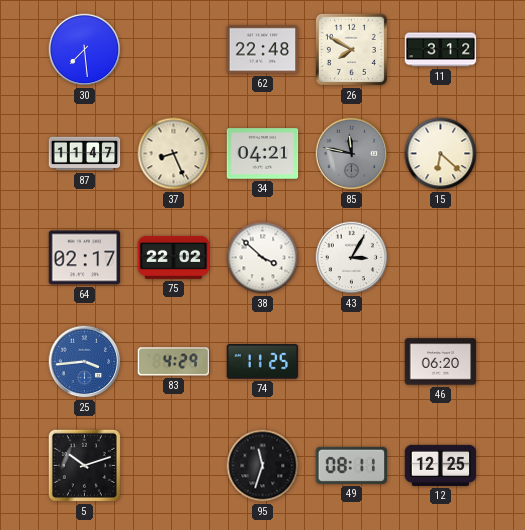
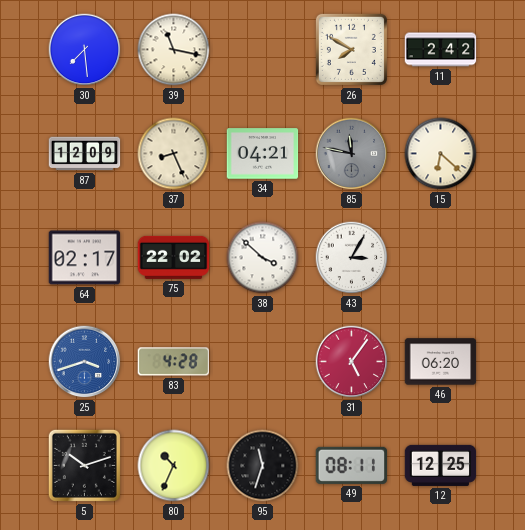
39: none -> 11:17 (174, 50)
62: 22:48 -> none (263, 50)
11: 3:12 -> 2:42 (441, 50)
87: 11:47 -> 12:09 (85, 154)
25: 3:44 -> 3:42 (85, 362)
83: 4:29 -> 4:28 (174, 362)
74: 11:25 -> none (263, 362)
31: none -> 5:06 (352, 362)
80: none -> 10:34 (174, 466)
